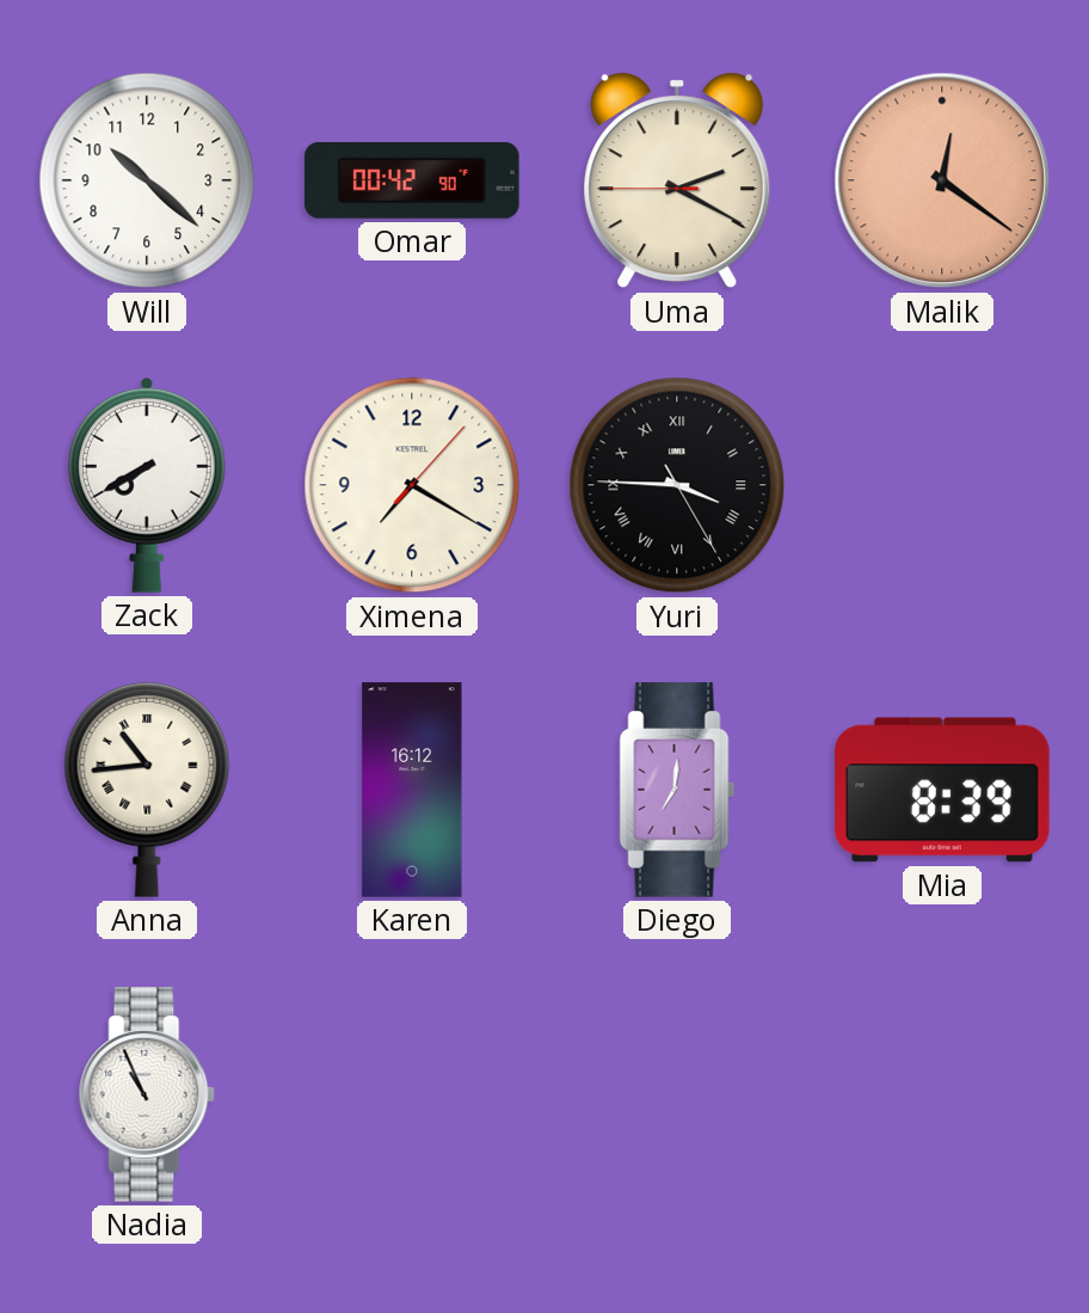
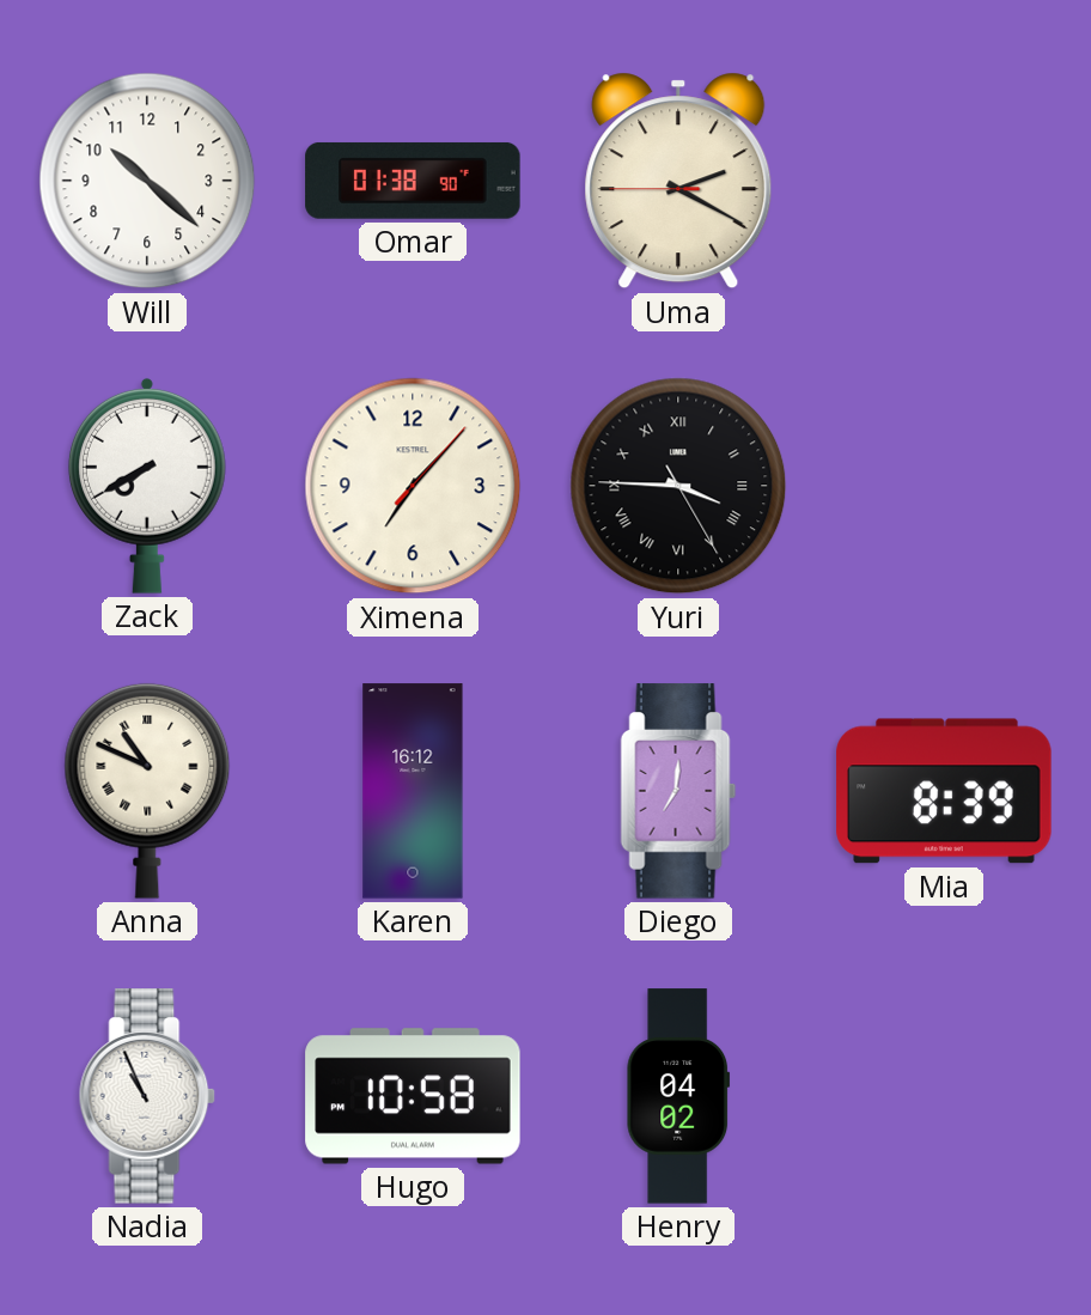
Omar: 00:42 -> 01:38 (413, 181)
Malik: 12:21 -> none (942, 180)
Ximena: 7:20 -> 7:07 (413, 486)
Anna: 10:44 -> 10:49 (147, 791)
Hugo: none -> 10:58 (413, 1096)
Henry: none -> 04:02 (678, 1096)
